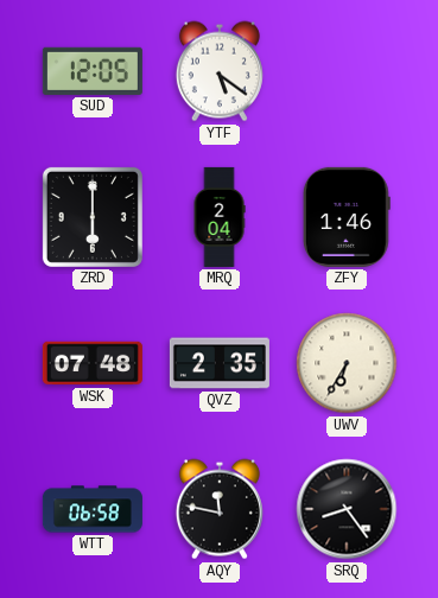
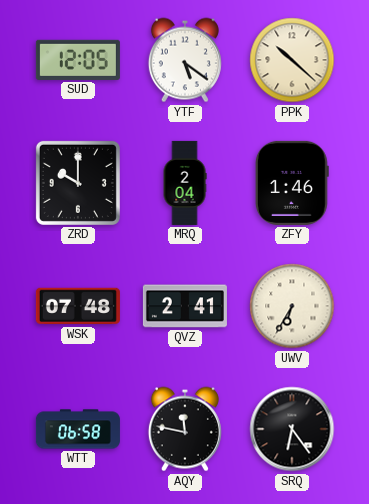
PPK: none -> 10:22 (292, 60)
ZRD: 6:00 -> 10:00 (78, 183)
QVZ: 2:35 -> 2:41 (185, 306)
SRQ: 8:24 -> 6:24 (292, 429)
